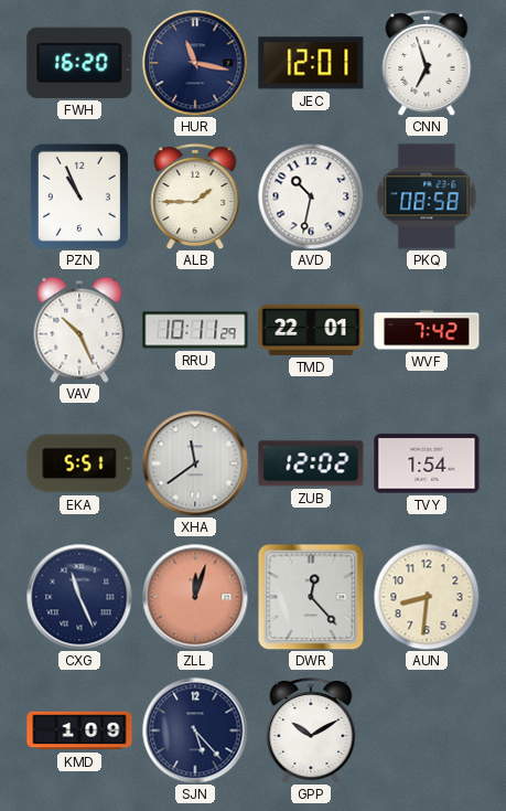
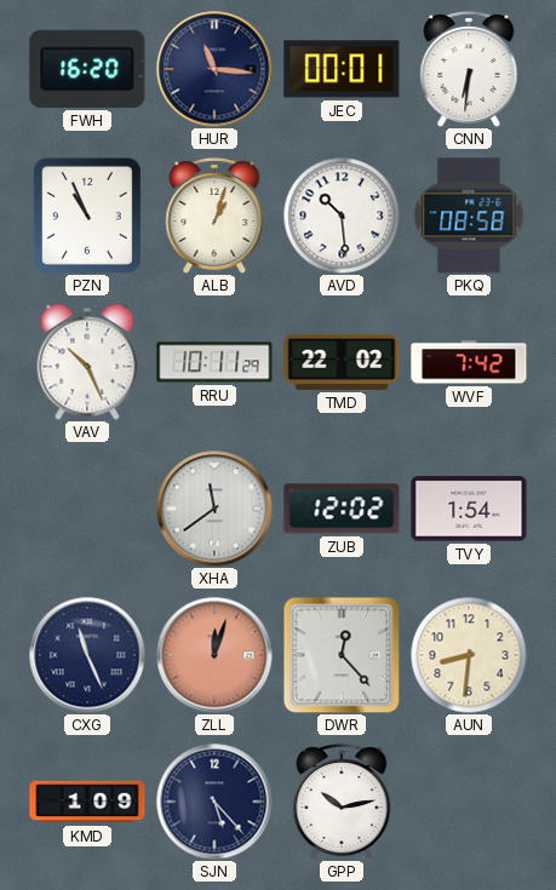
HUR: 11:17 -> 11:16 (214, 69)
JEC: 12:01 -> 00:01 (342, 69)
CNN: 6:57 -> 6:31 (469, 69)
ALB: 1:45 -> 1:03 (214, 216)
AVD: 10:32 -> 10:29 (342, 216)
TMD: 22:01 -> 22:02 (342, 362)
EKA: 5:51 -> none (79, 463)
GPP: 10:10 -> 10:13 (342, 802)
